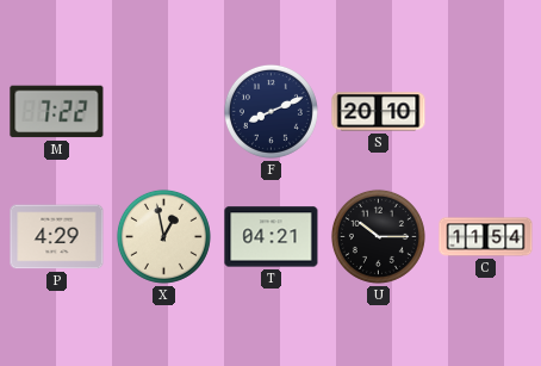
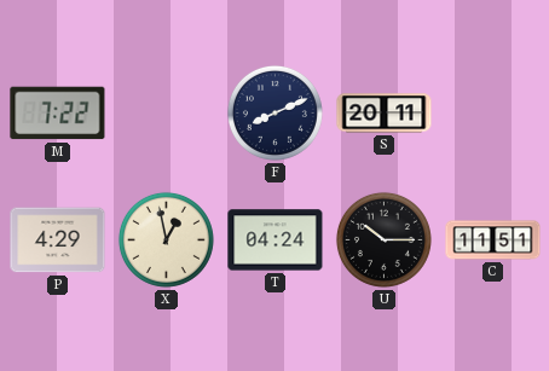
S: 20:10 -> 20:11 (385, 114)
T: 04:21 -> 04:24 (276, 240)
C: 11:54 -> 11:51 (493, 240)
